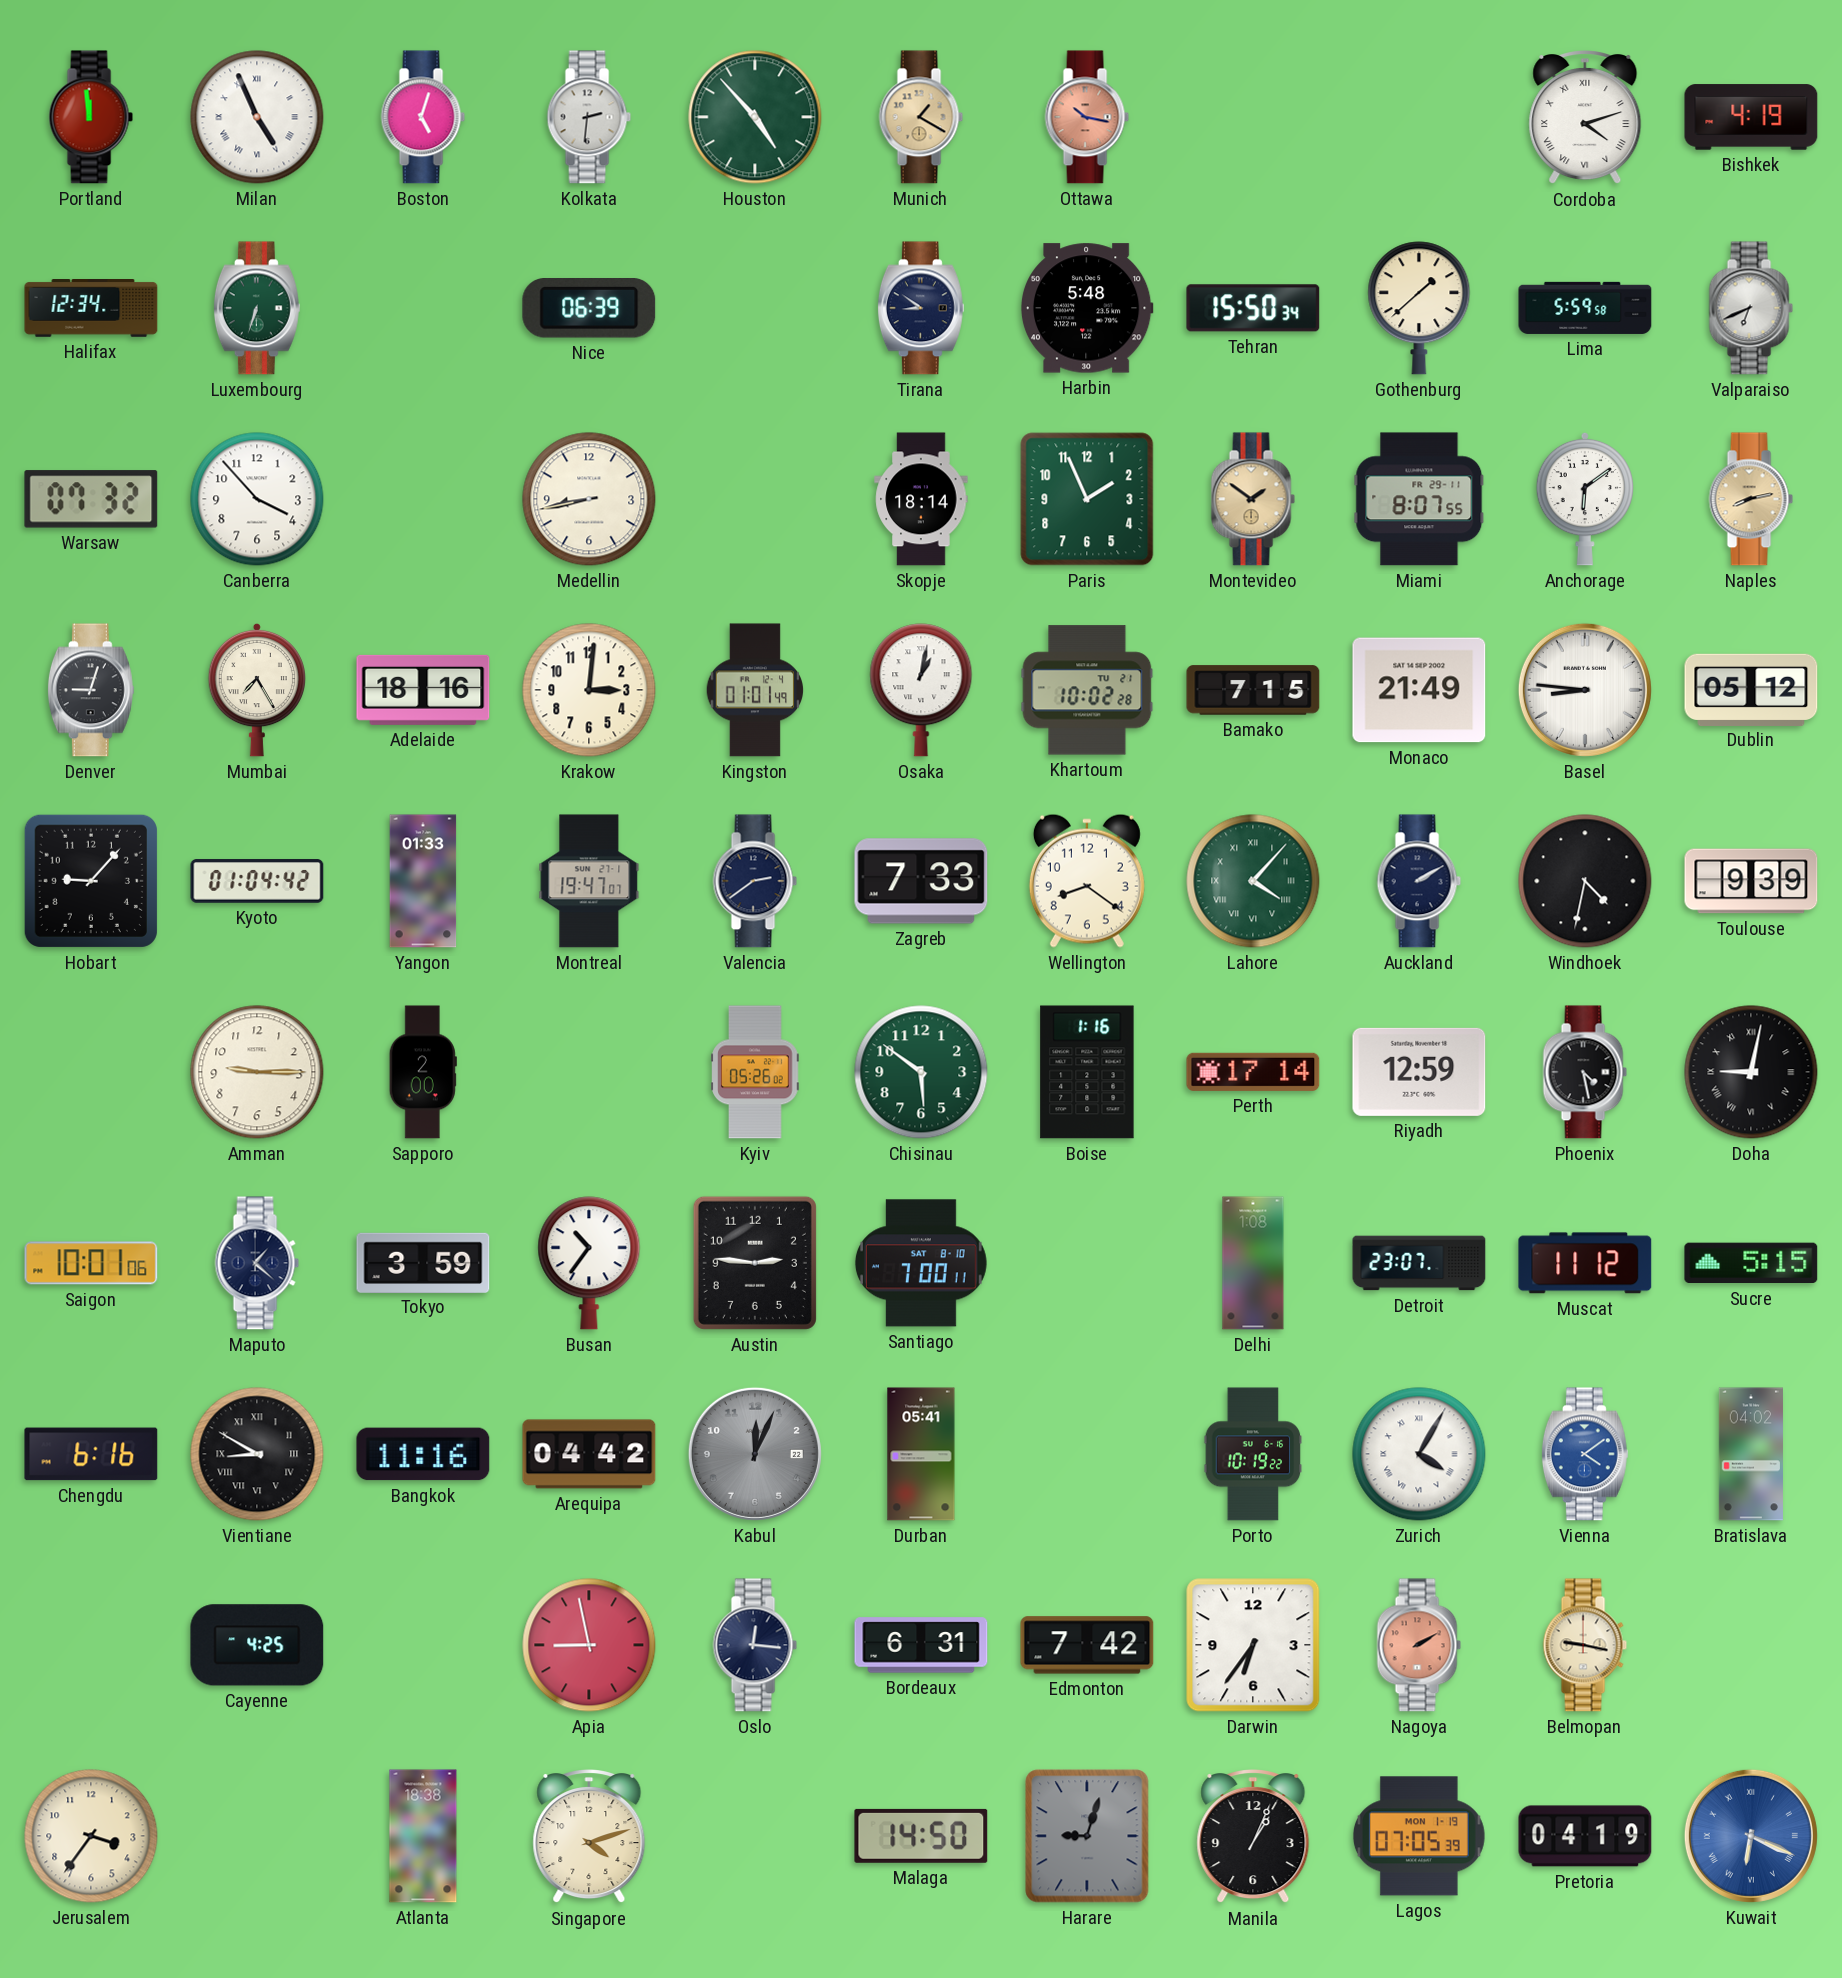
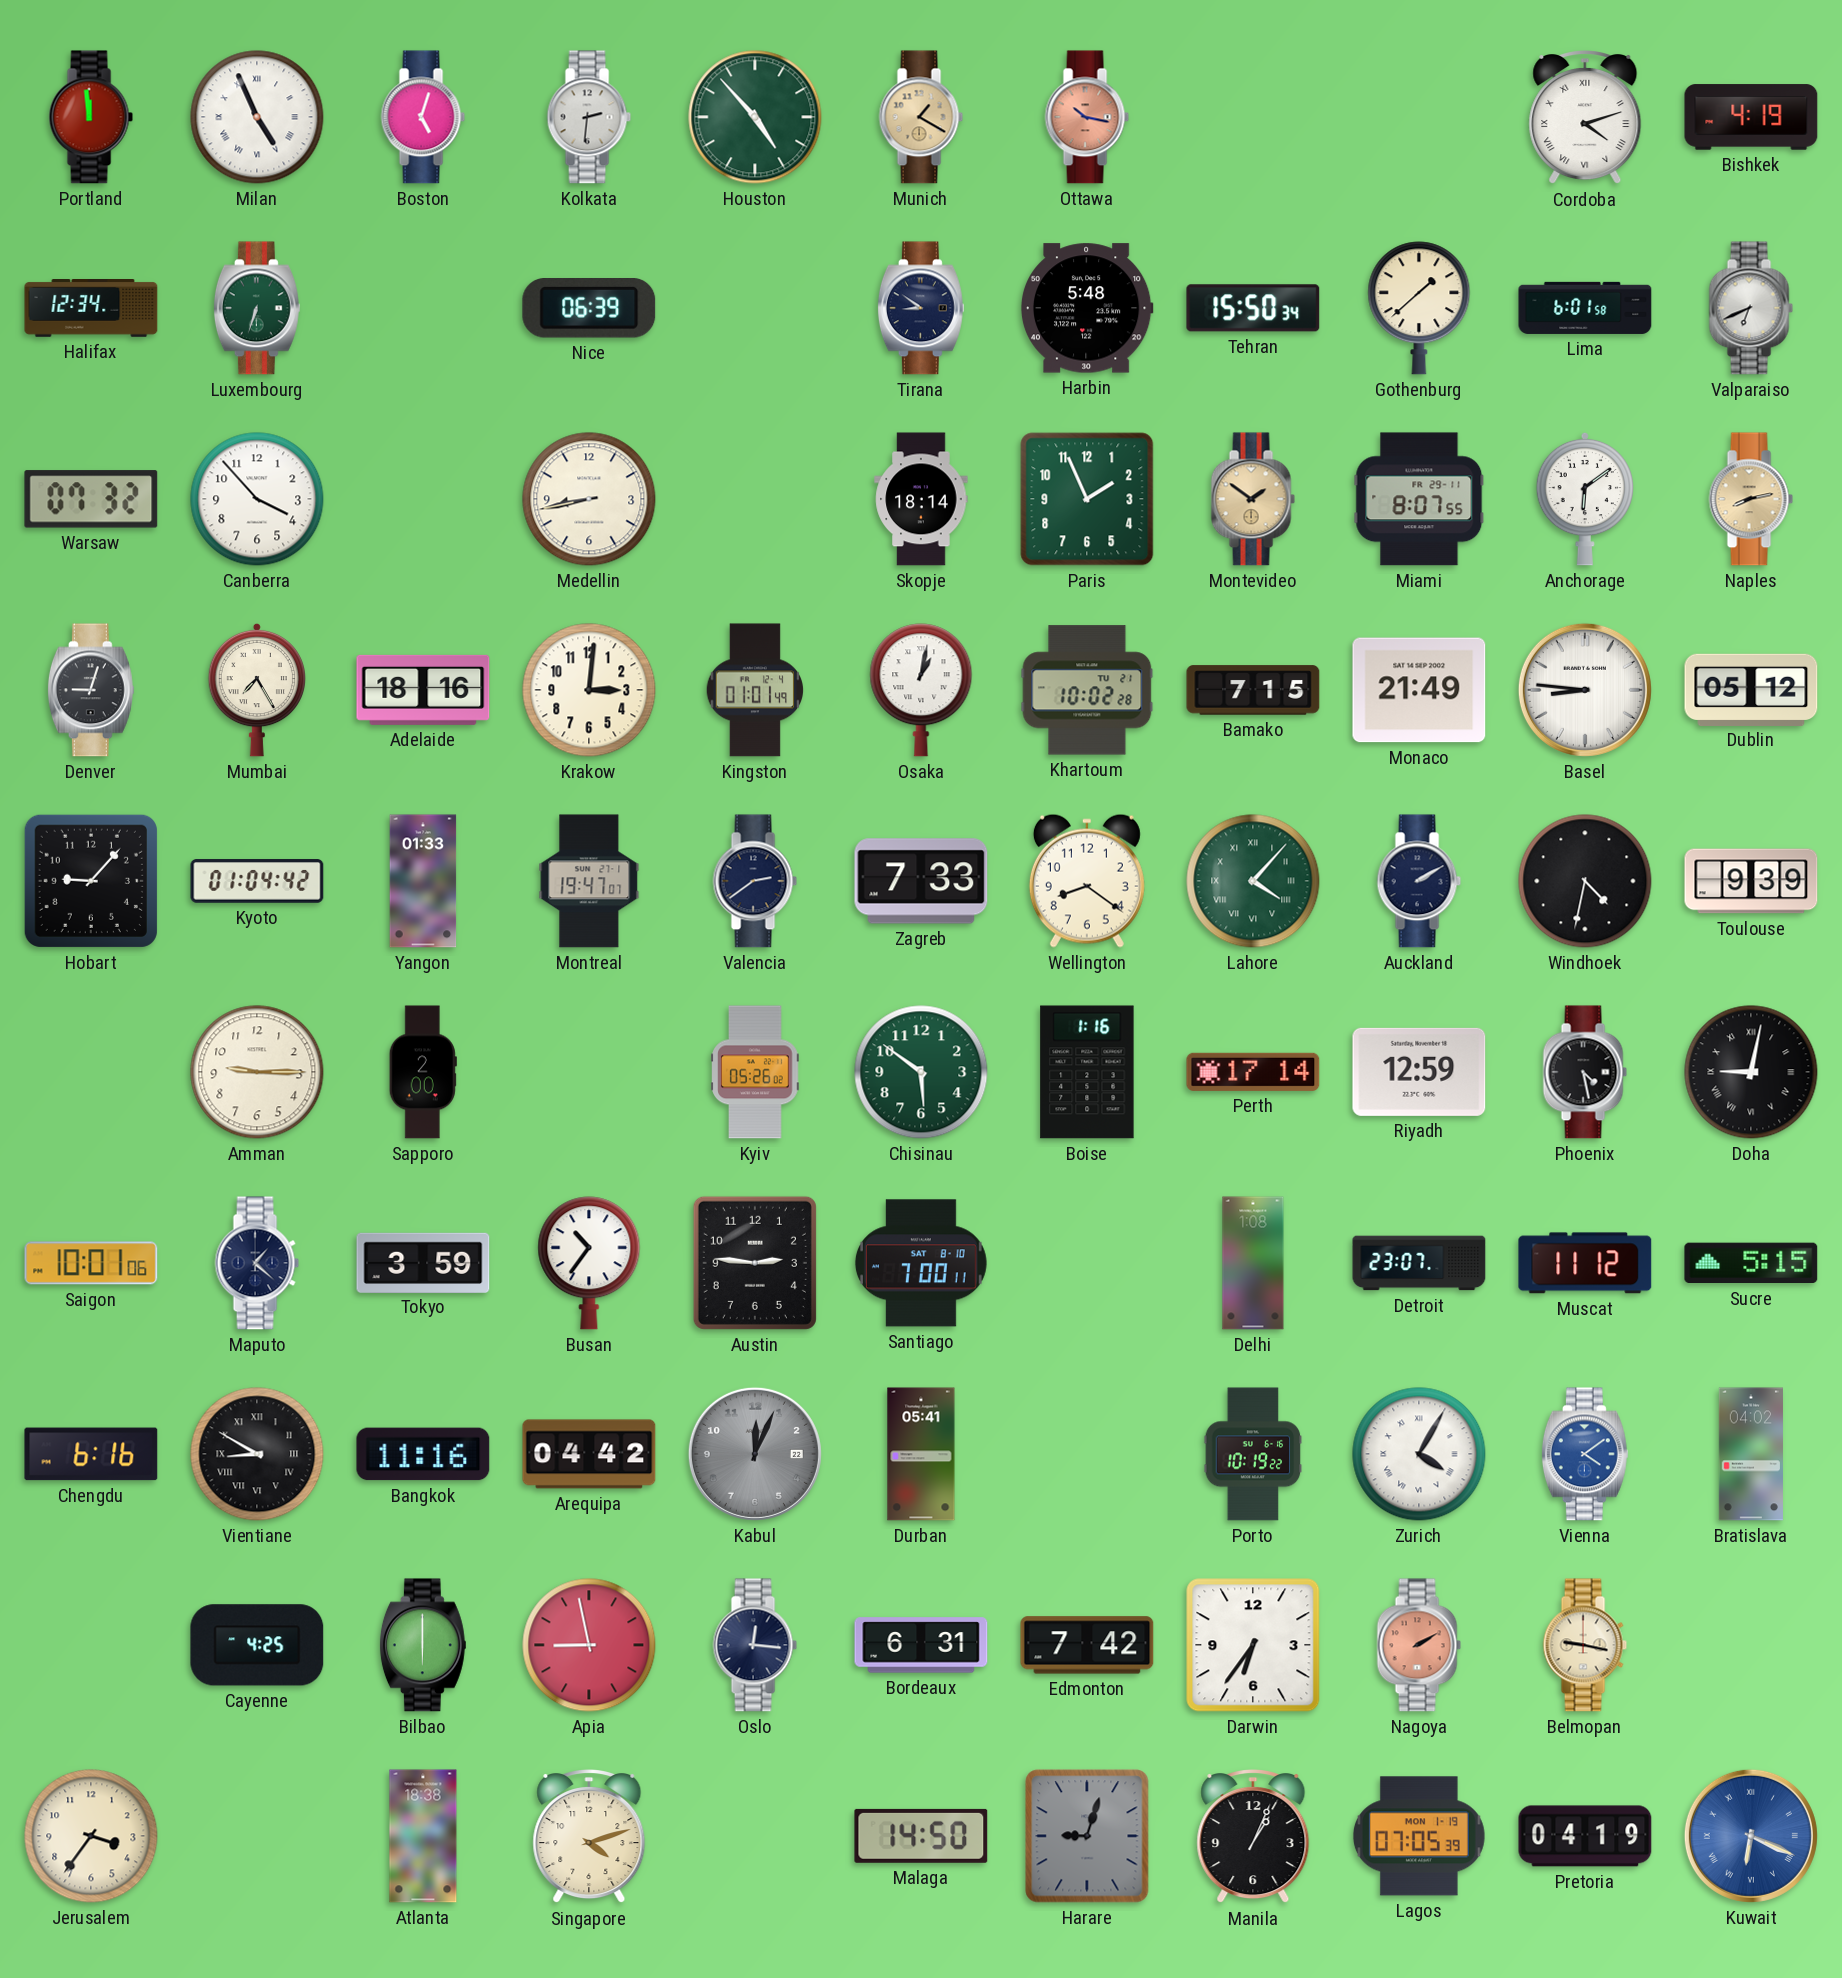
Lima: 5:59 -> 6:01 (1585, 308)
Bilbao: none -> 6:00 (423, 1645)
